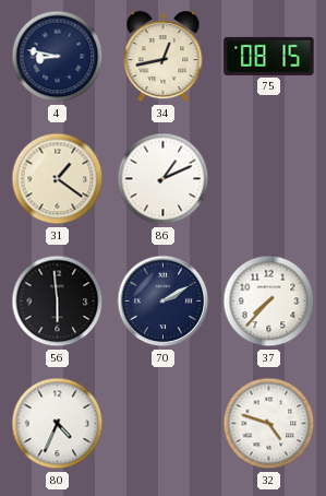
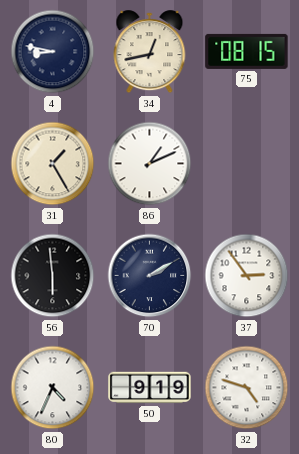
31: 1:21 -> 1:25 (53, 164)
37: 7:37 -> 2:54 (247, 276)
50: none -> 9:19 (150, 388)
